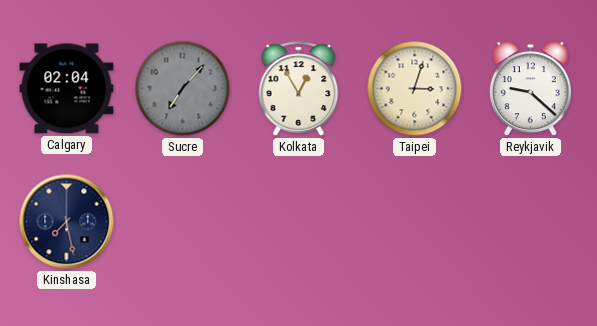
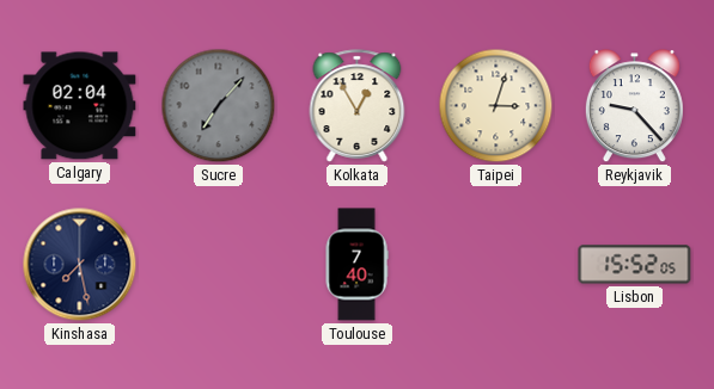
Reykjavik: 9:22 -> 9:23 (634, 106)
Toulouse: none -> 7:40 (356, 265)
Lisbon: none -> 15:52 (635, 265)
